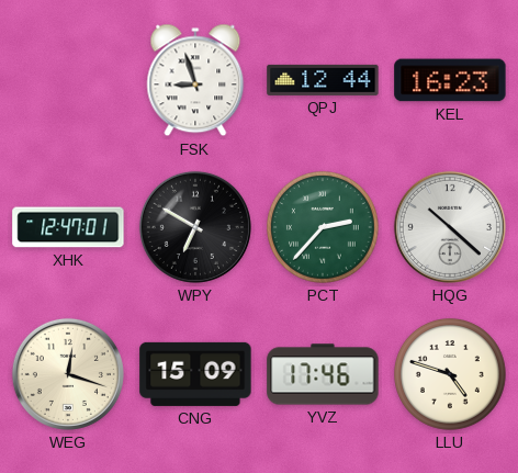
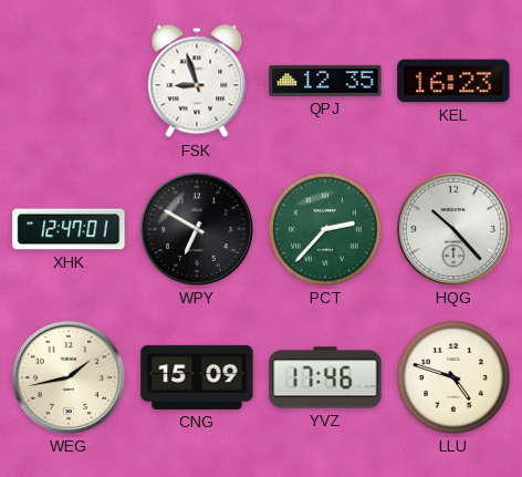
QPJ: 12:44 -> 12:35 (325, 81)
HQG: 10:22 -> 10:23 (453, 229)
WEG: 12:18 -> 1:43 (69, 377)
